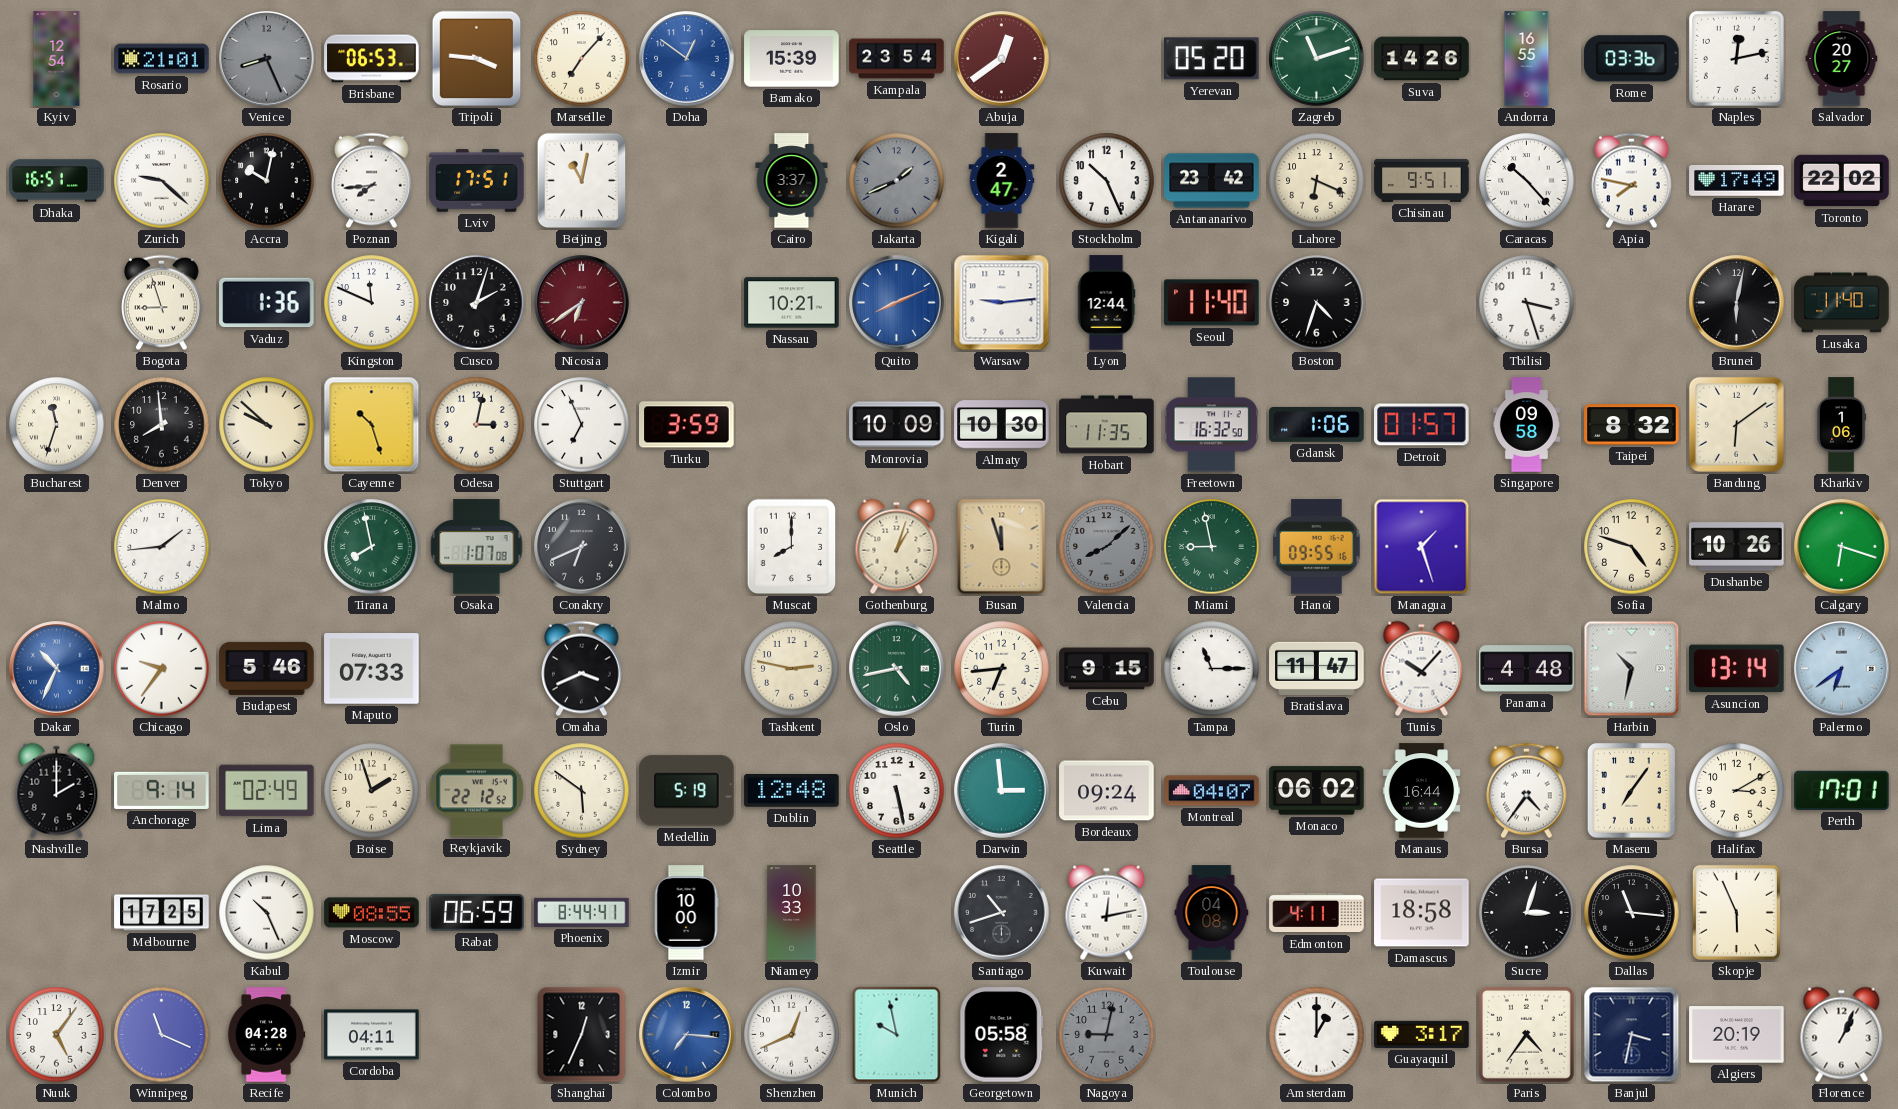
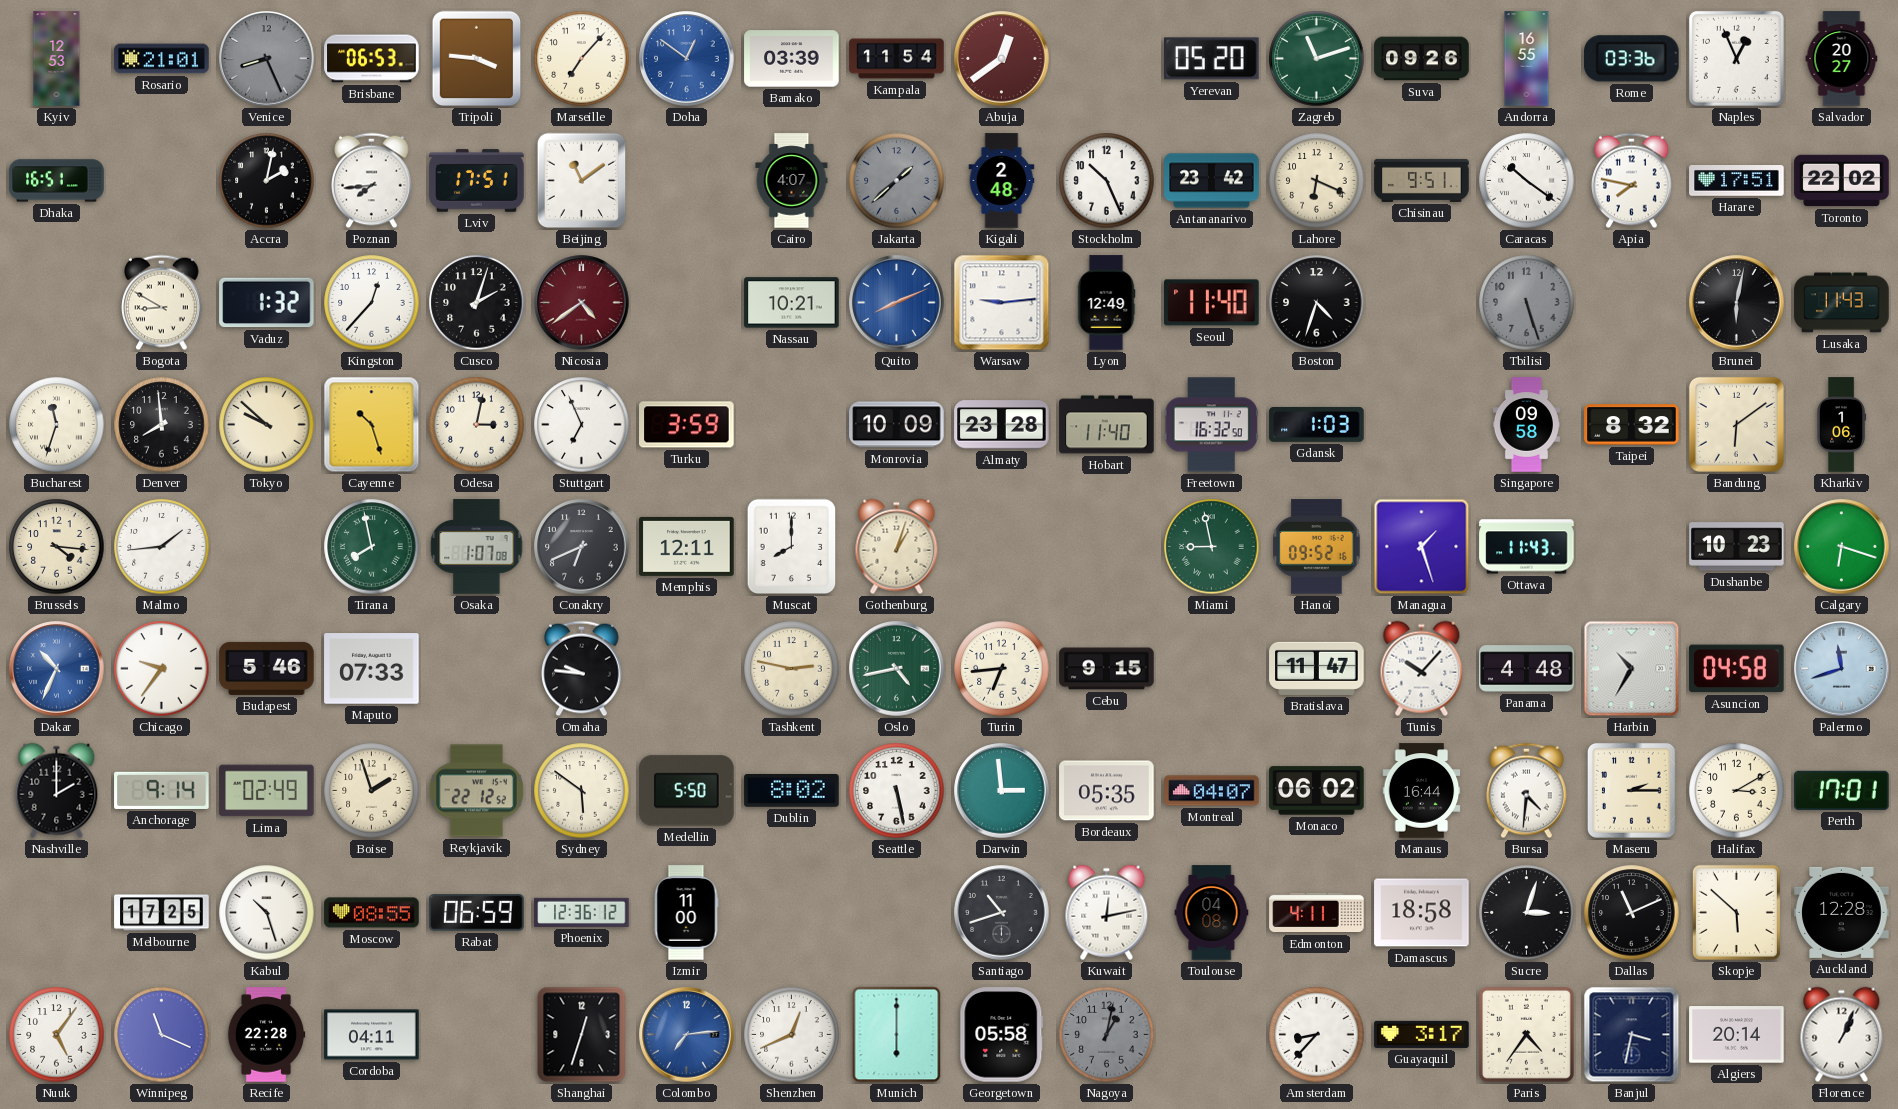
Kyiv: 12:54 -> 12:53 (57, 59)
Bamako: 15:39 -> 03:39 (792, 59)
Kampala: 23:54 -> 11:54 (897, 59)
Suva: 14:26 -> 09:26 (1422, 59)
Naples: 12:13 -> 12:56 (1736, 58)
Zurich: 9:22 -> none (162, 181)
Accra: 10:02 -> 2:02 (267, 181)
Beijing: 11:02 -> 11:09 (582, 181)
Cairo: 3:37 -> 4:07 (792, 181)
Jakarta: 1:41 -> 1:38 (897, 181)
Kigali: 2:47 -> 2:48 (1002, 181)
Caracas: 10:23 -> 10:21 (1527, 181)
Harare: 17:49 -> 17:51 (1737, 181)
Bogota: 8:57 -> 8:50 (162, 303)
Vaduz: 1:36 -> 1:32 (267, 303)
Kingston: 11:49 -> 12:37 (372, 303)
Nicosia: 6:39 -> 4:39 (582, 303)
Lyon: 12:44 -> 12:49 (1106, 303)
Tbilisi: 3:27 -> 5:27 (1527, 303)
Tbilisi dial: white -> grey (1527, 303)
Lusaka: 11:40 -> 11:43 (1842, 303)
Almaty: 10:30 -> 23:28 (1002, 425)
Hobart: 11:35 -> 11:40 (1107, 425)
Gdansk: 1:06 -> 1:03 (1317, 424)
Detroit: 01:57 -> none (1422, 425)
Brussels: none -> 4:16 (57, 547)
Memphis: none -> 12:11 (687, 546)
Busan: 11:57 -> none (1002, 547)
Valencia: 8:08 -> none (1107, 547)
Hanoi: 09:55 -> 09:52 (1317, 547)
Ottawa: none -> 11:43 (1527, 547)
Sofia: 4:48 -> none (1632, 547)
Dushanbe: 10:26 -> 10:23 (1737, 547)
Omaha: 3:41 -> 9:46 (582, 669)
Tampa: 11:15 -> none (1212, 669)
Harbin: 10:32 -> 10:35 (1632, 669)
Asuncion: 13:14 -> 04:58 (1737, 669)
Palermo: 6:39 -> 11:42 (1842, 669)
Medellin: 5:19 -> 5:50 (687, 791)
Dublin: 12:48 -> 8:02 (792, 791)
Bordeaux: 09:24 -> 05:35 (1107, 791)
Bursa: 4:36 -> 4:31 (1527, 791)
Maseru: 7:06 -> 2:15 (1631, 790)
Kabul: 10:26 -> 10:27 (267, 913)
Phoenix: 8:44 -> 12:36 (582, 912)
Izmir: 10:00 -> 11:00 (686, 913)
Niamey: 10:33 -> none (792, 913)
Dallas: 11:16 -> 11:11 (1632, 913)
Skopje: 5:56 -> 5:52 (1736, 912)
Auckland: none -> 12:28 (1842, 912)
Recife: 04:28 -> 22:28 (266, 1035)
Shanghai: 12:34 -> 12:33 (582, 1035)
Colombo: 7:16 -> 7:14 (687, 1035)
Munich: 9:58 -> 6:00 (897, 1035)
Nagoya: 9:02 -> 1:02 (1107, 1035)
Amsterdam: 1:00 -> 8:37 (1317, 1035)
Algiers: 20:19 -> 20:14 (1737, 1035)
